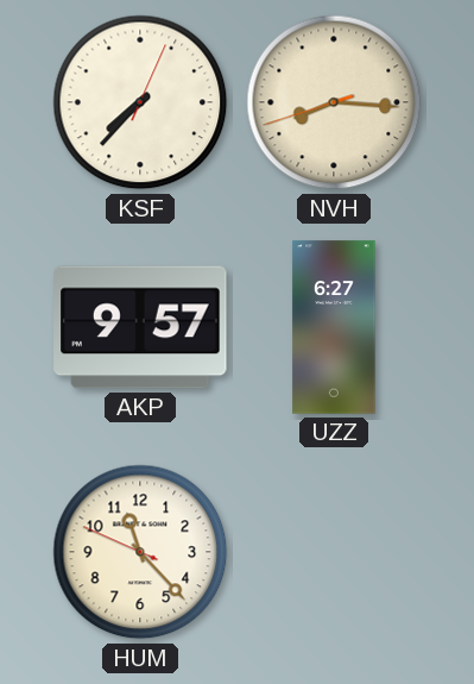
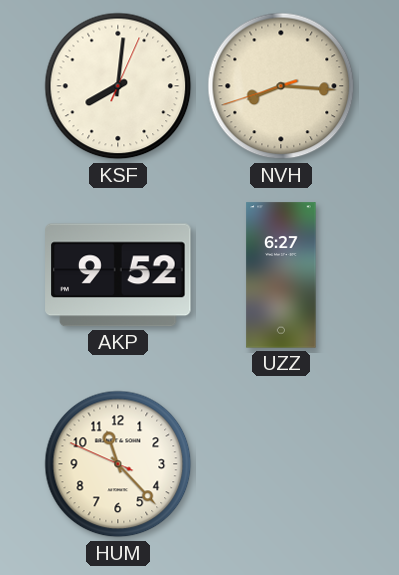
KSF: 7:37 -> 8:01 (118, 86)
AKP: 9:57 -> 9:52 (118, 275)
